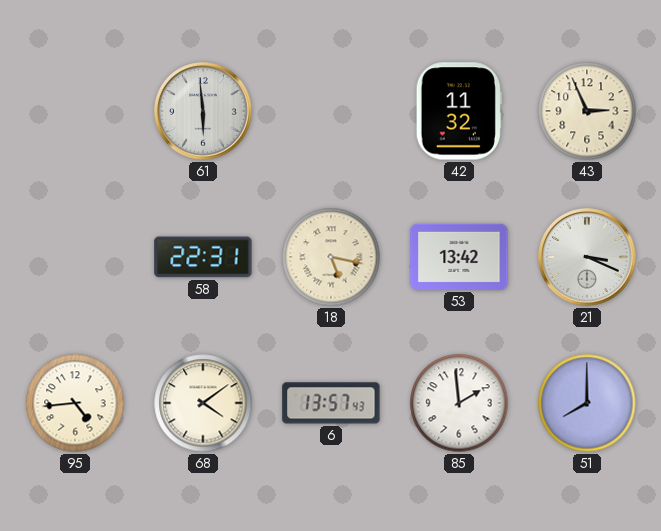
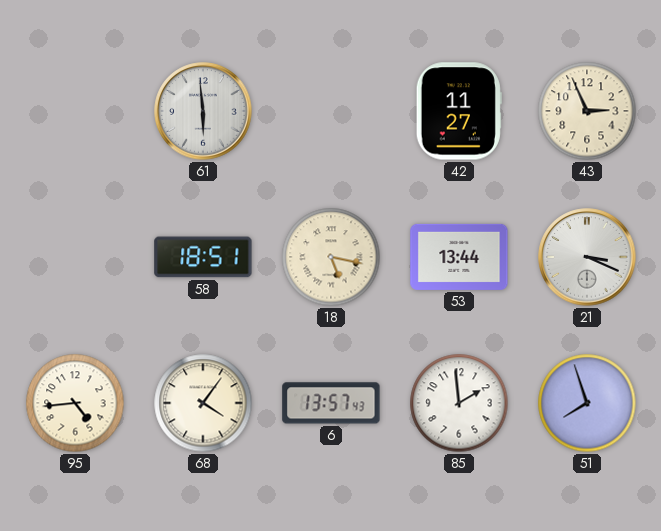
42: 11:32 -> 11:27 (459, 111)
58: 22:31 -> 18:51 (203, 257)
53: 13:42 -> 13:44 (459, 257)
68: 4:09 -> 4:06 (203, 403)
51: 8:00 -> 7:57 (587, 403)
